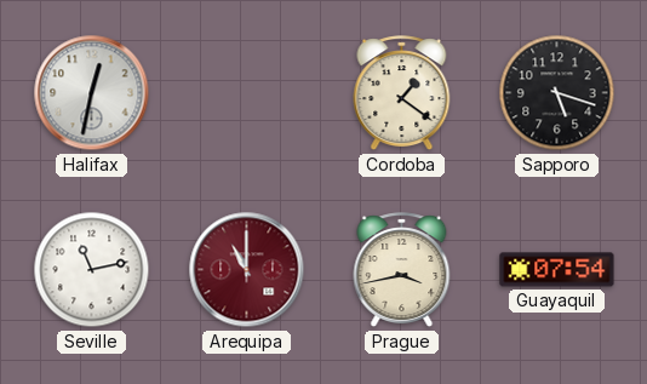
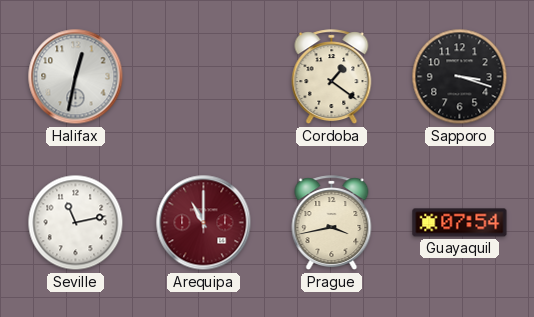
Sapporo: 5:18 -> 3:18 (460, 77)
